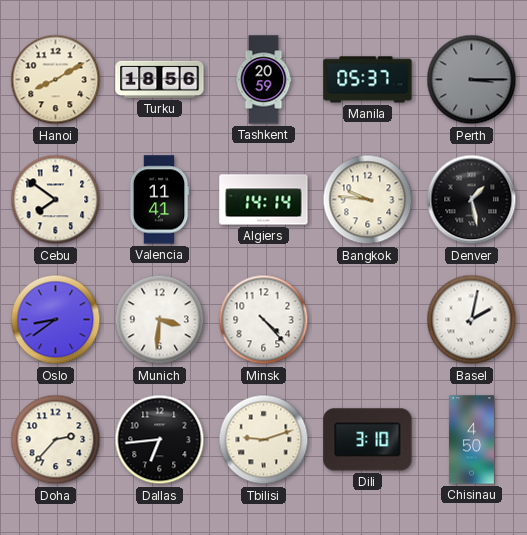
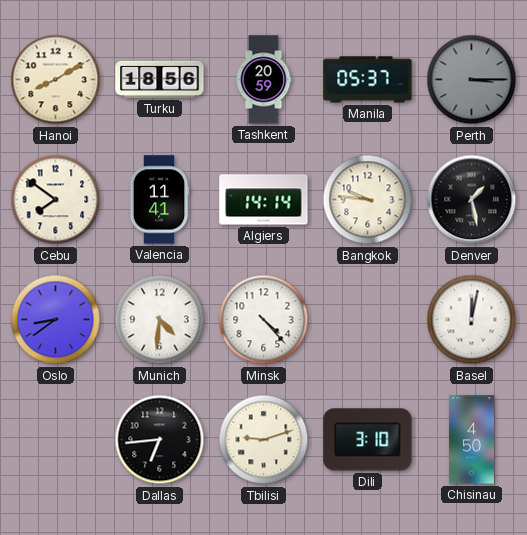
Munich: 3:31 -> 4:31 (160, 320)
Basel: 2:02 -> 12:02 (472, 320)
Doha: 2:37 -> none (56, 440)
